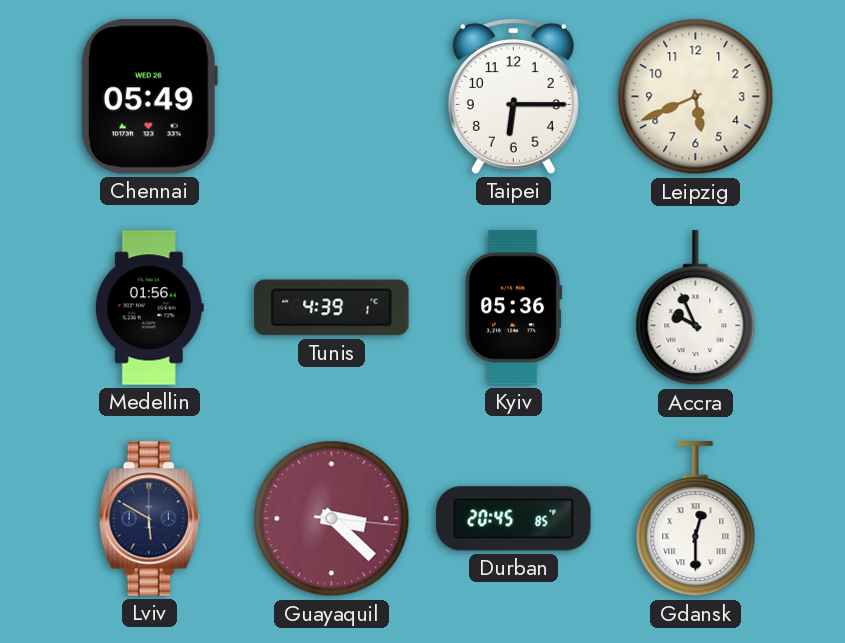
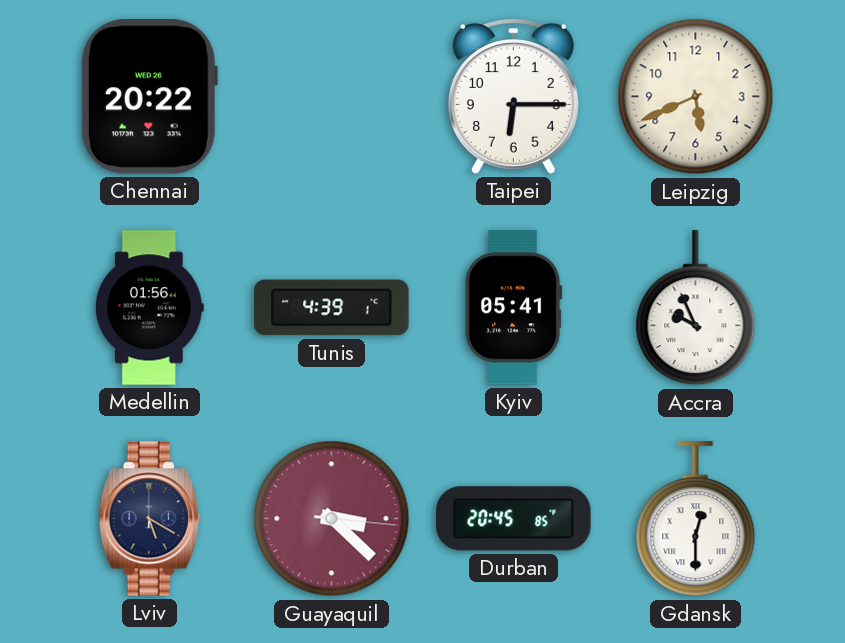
Chennai: 05:49 -> 20:22 (149, 97)
Kyiv: 05:36 -> 05:41 (514, 308)
Lviv: 5:50 -> 5:20 (149, 519)
